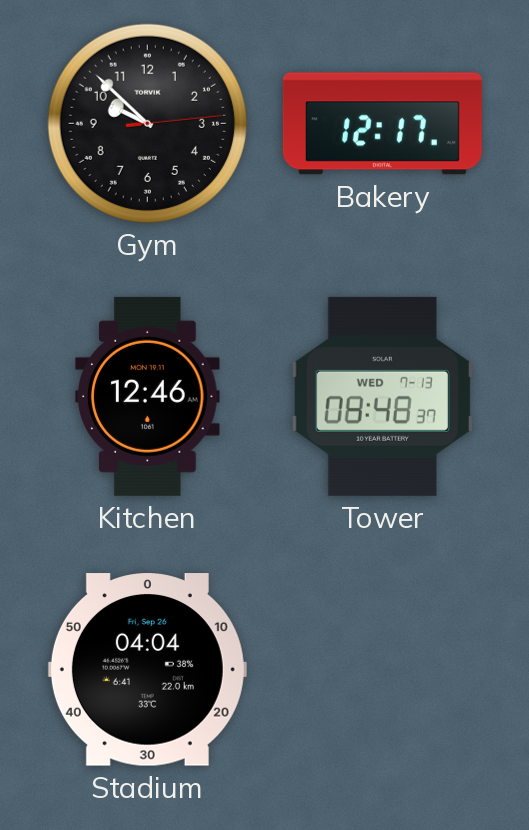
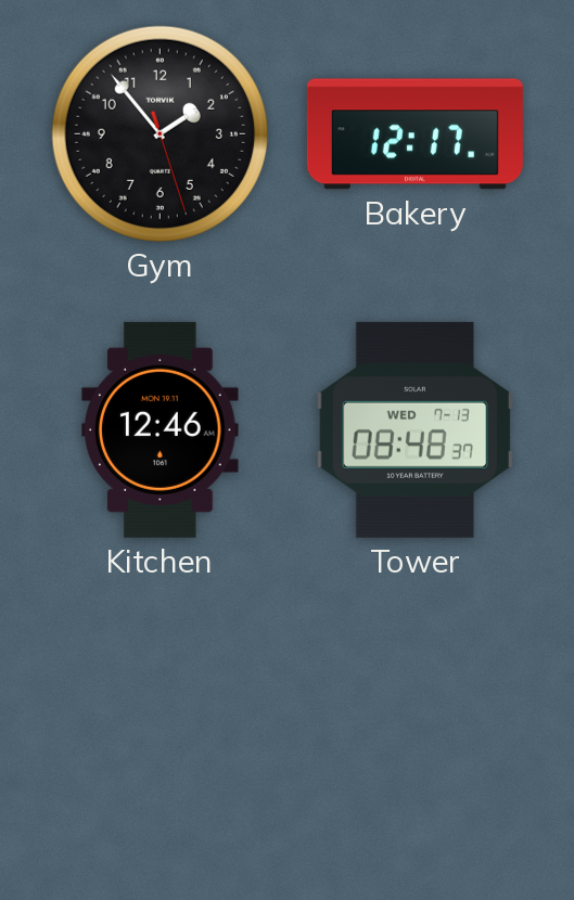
Gym: 9:52 -> 1:53 (160, 133)
Stadium: 04:04 -> none (147, 670)
